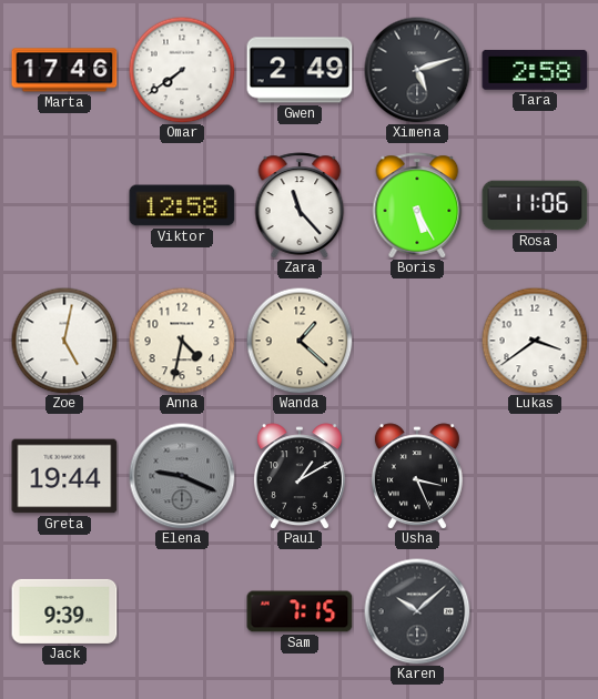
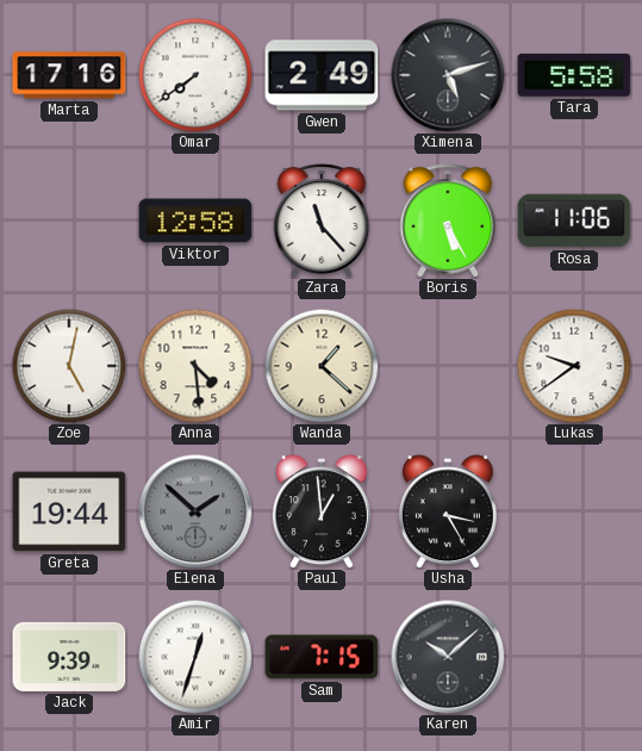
Marta: 17:46 -> 17:16 (69, 75)
Tara: 2:58 -> 5:58 (574, 75)
Anna: 4:32 -> 4:29 (195, 366)
Lukas: 3:39 -> 9:39 (574, 366)
Elena: 9:19 -> 1:52 (195, 511)
Paul: 1:10 -> 12:59 (322, 511)
Usha: 3:26 -> 3:25 (448, 511)
Amir: none -> 12:33 (195, 657)
